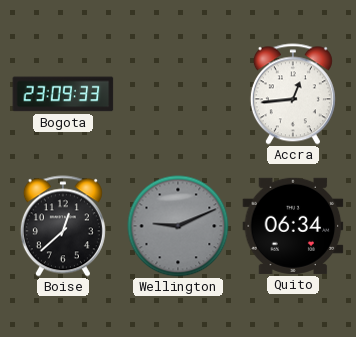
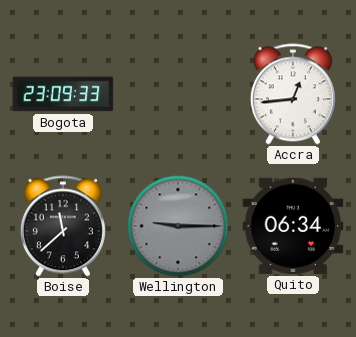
Boise: 12:38 -> 11:38 (63, 226)
Wellington: 9:11 -> 9:15 (178, 226)
